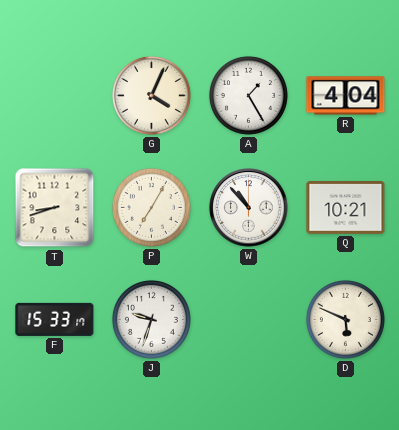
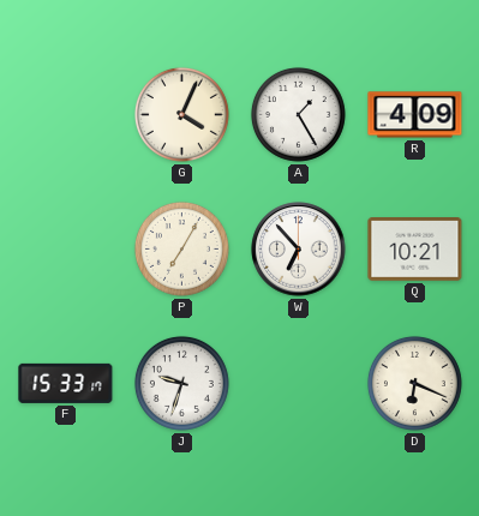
R: 4:04 -> 4:09 (415, 115)
T: 8:42 -> none (55, 208)
W: 10:53 -> 6:53 (299, 250)
D: 5:49 -> 6:19 (414, 383)
